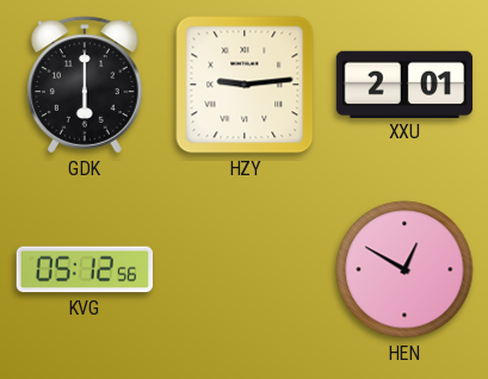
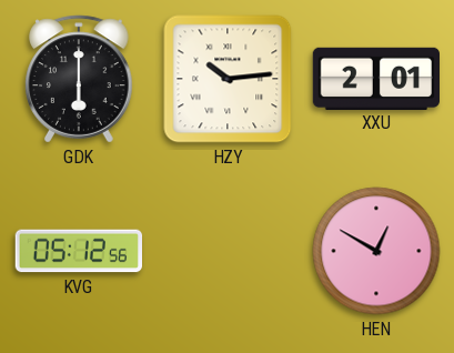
HZY: 9:14 -> 10:14 (228, 79)
